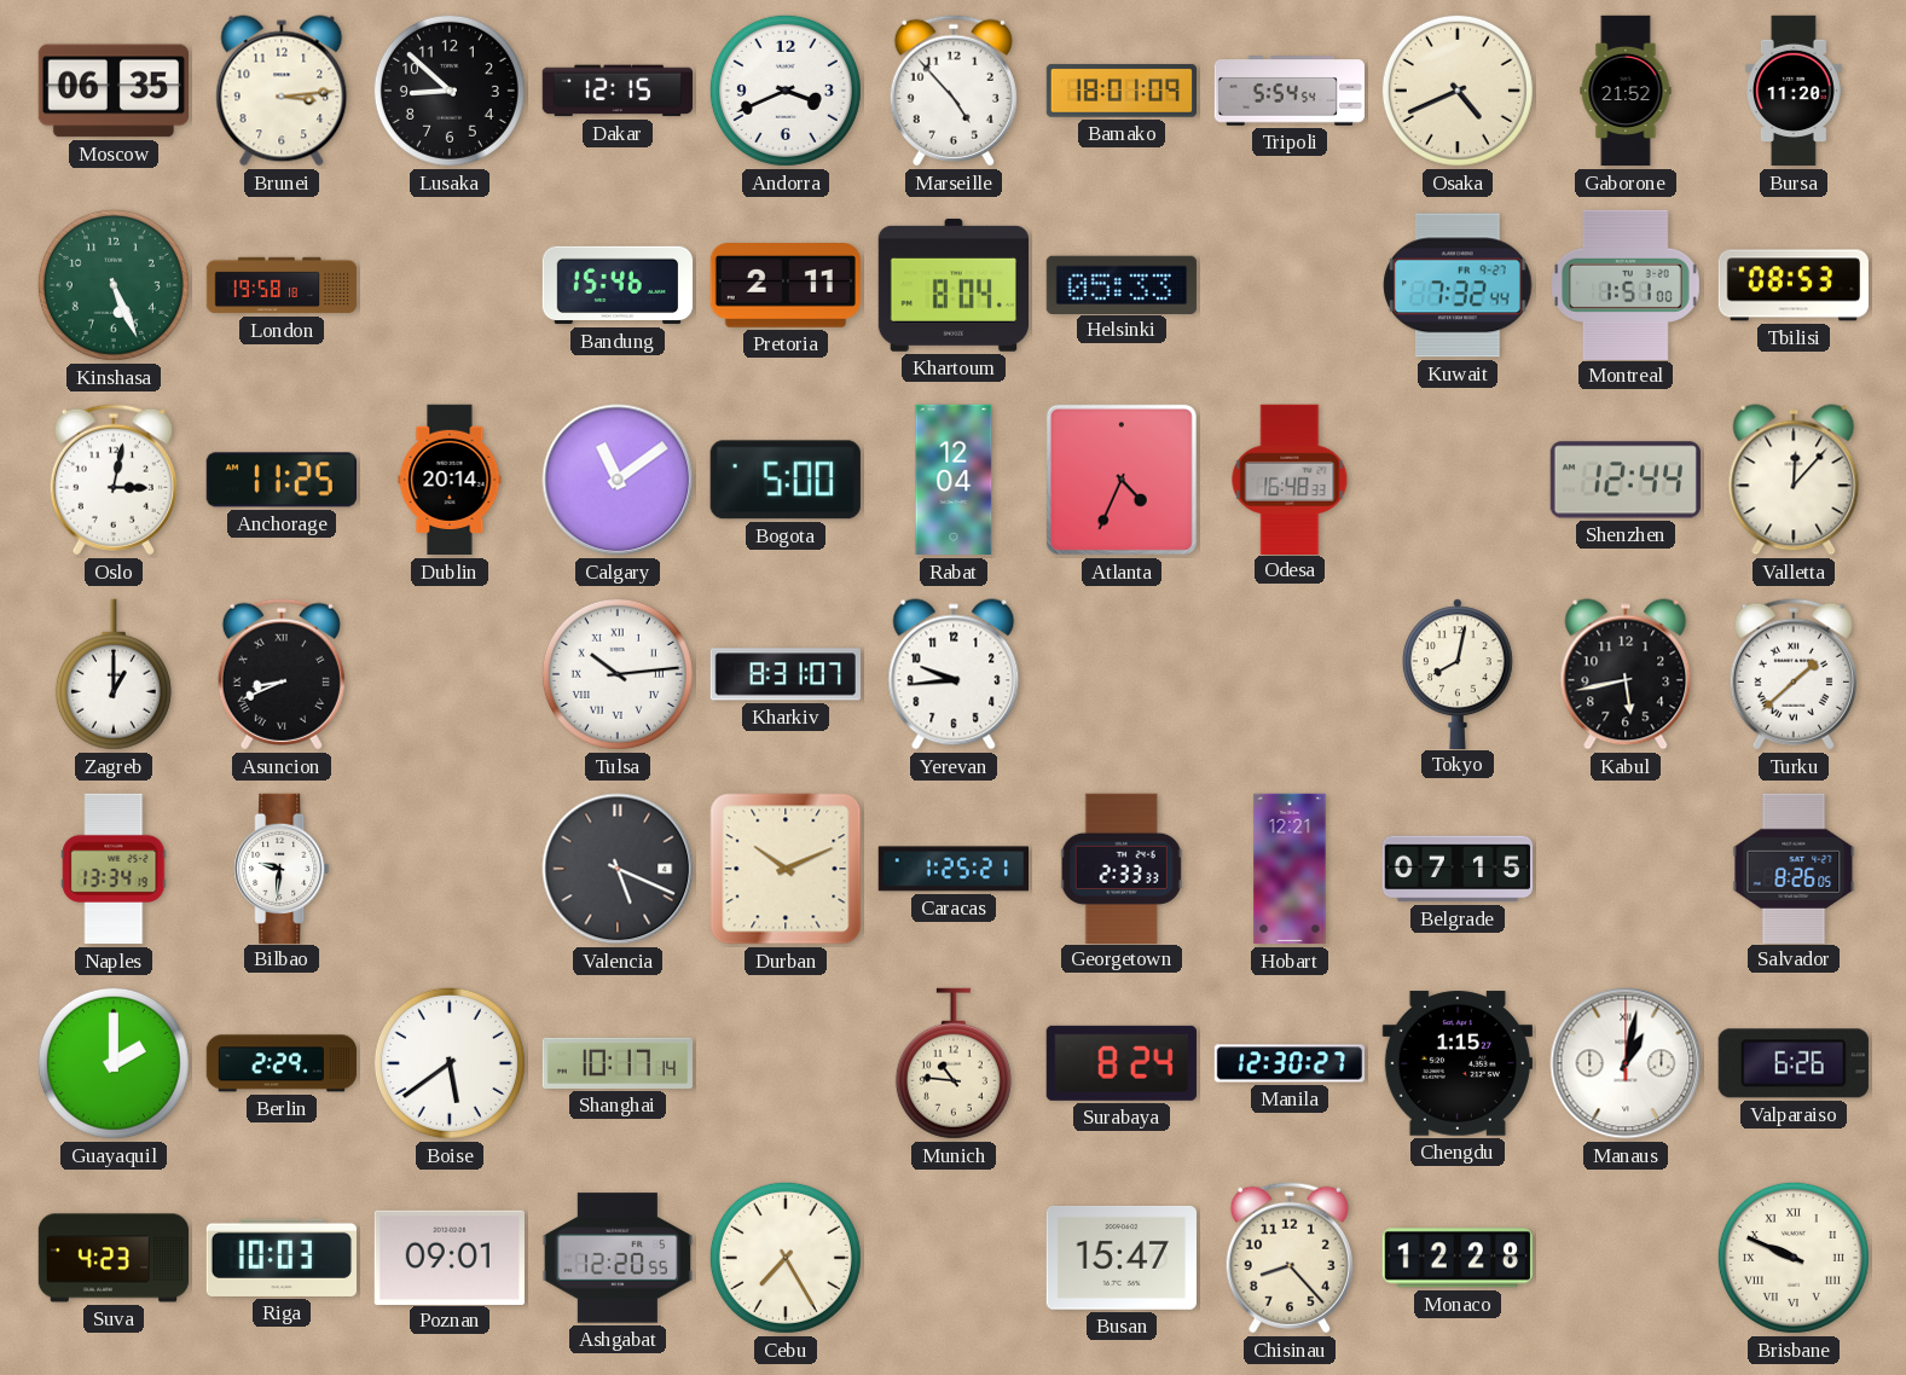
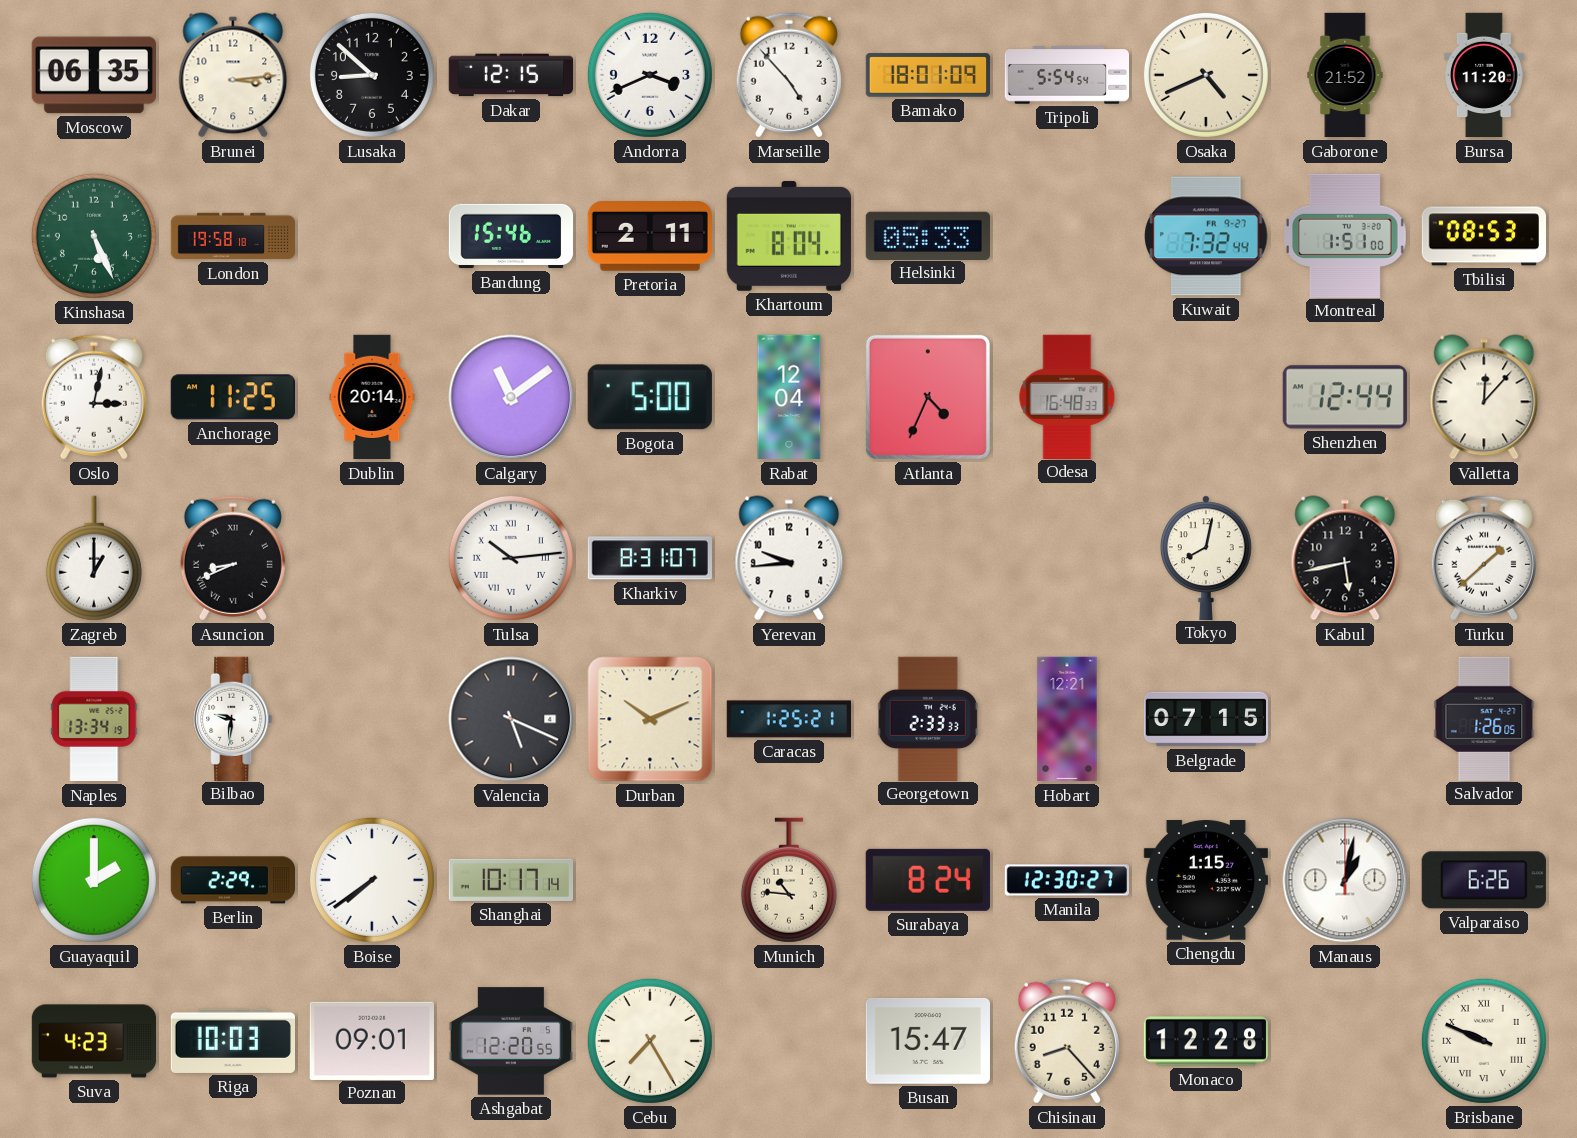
Salvador: 8:26 -> 1:26 (1484, 718)
Boise: 5:39 -> 7:39 (372, 880)
